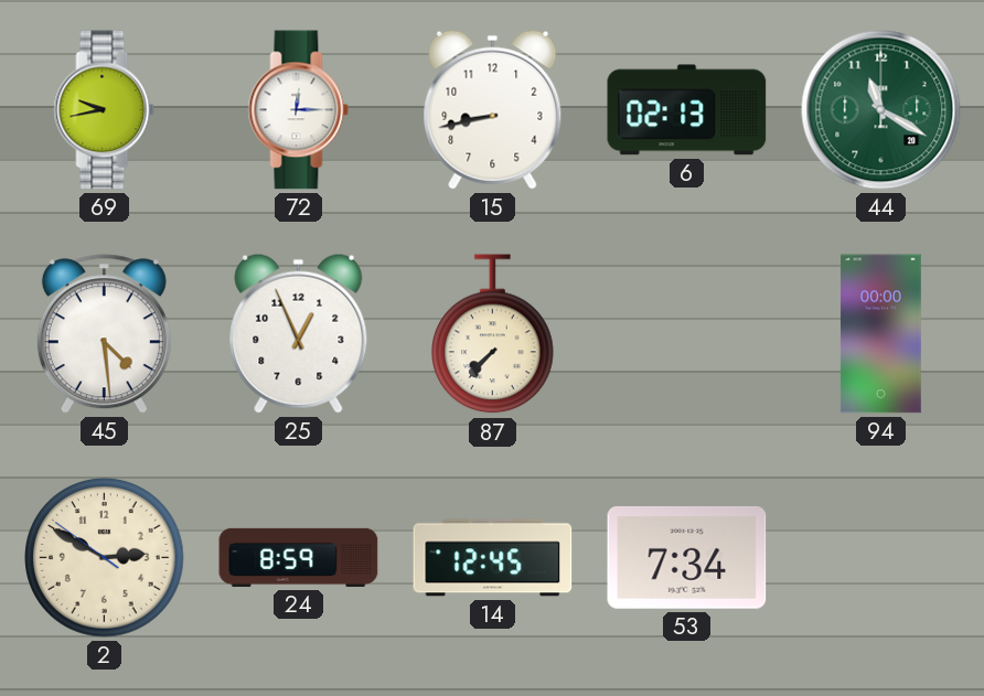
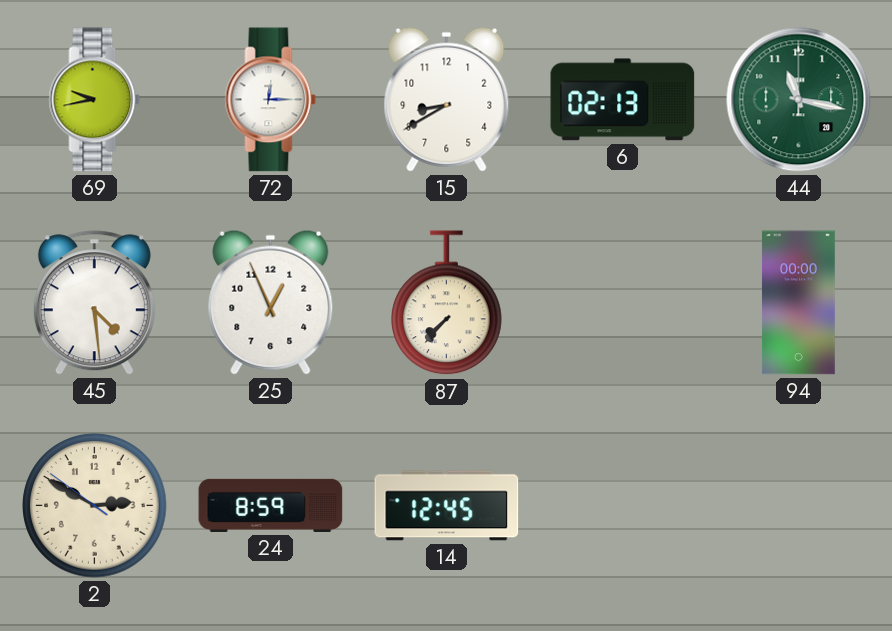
15: 8:43 -> 8:40 (447, 99)
44: 11:20 -> 11:17 (799, 100)
53: 7:34 -> none (687, 557)
